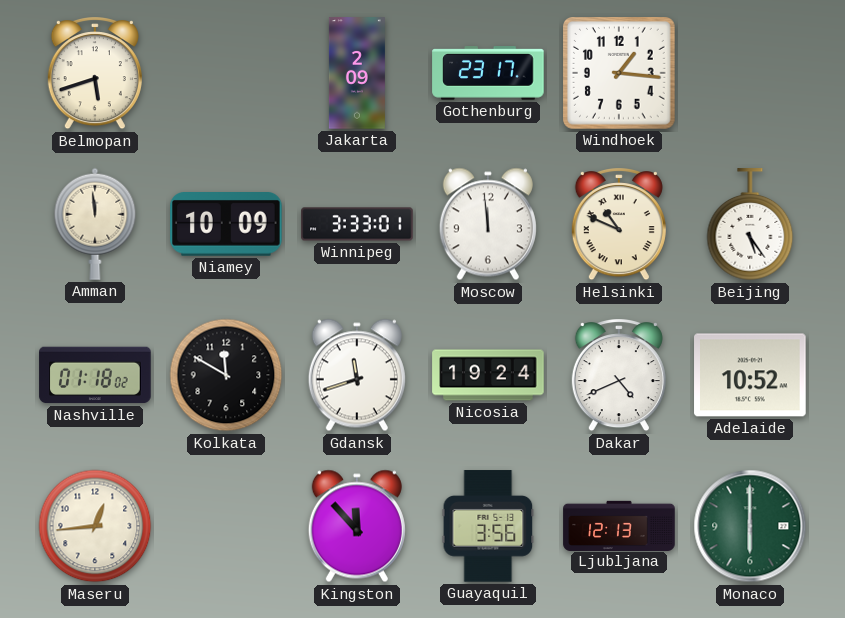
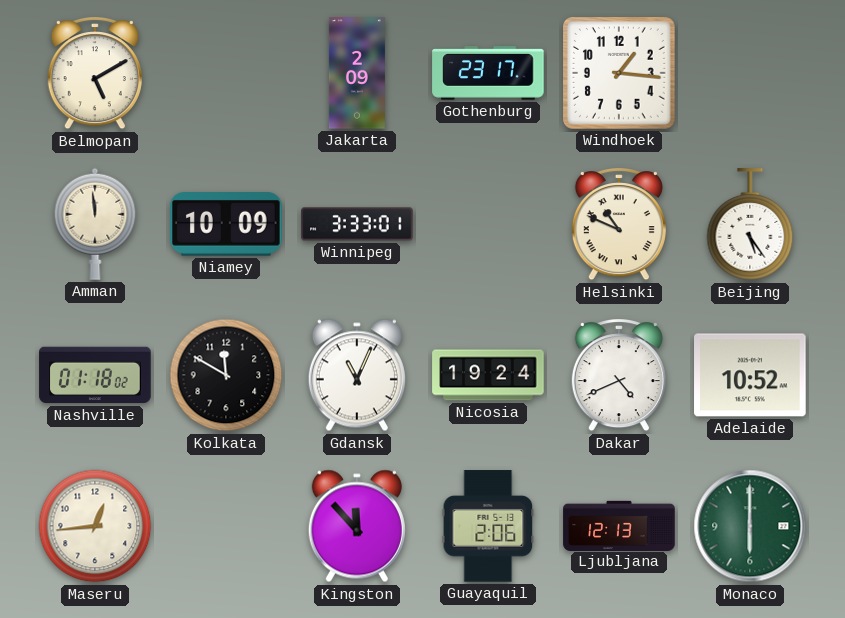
Belmopan: 5:42 -> 5:10 (95, 74)
Moscow: 11:59 -> none (488, 224)
Gdansk: 11:42 -> 11:04 (357, 375)
Guayaquil: 3:56 -> 2:06 (488, 526)
